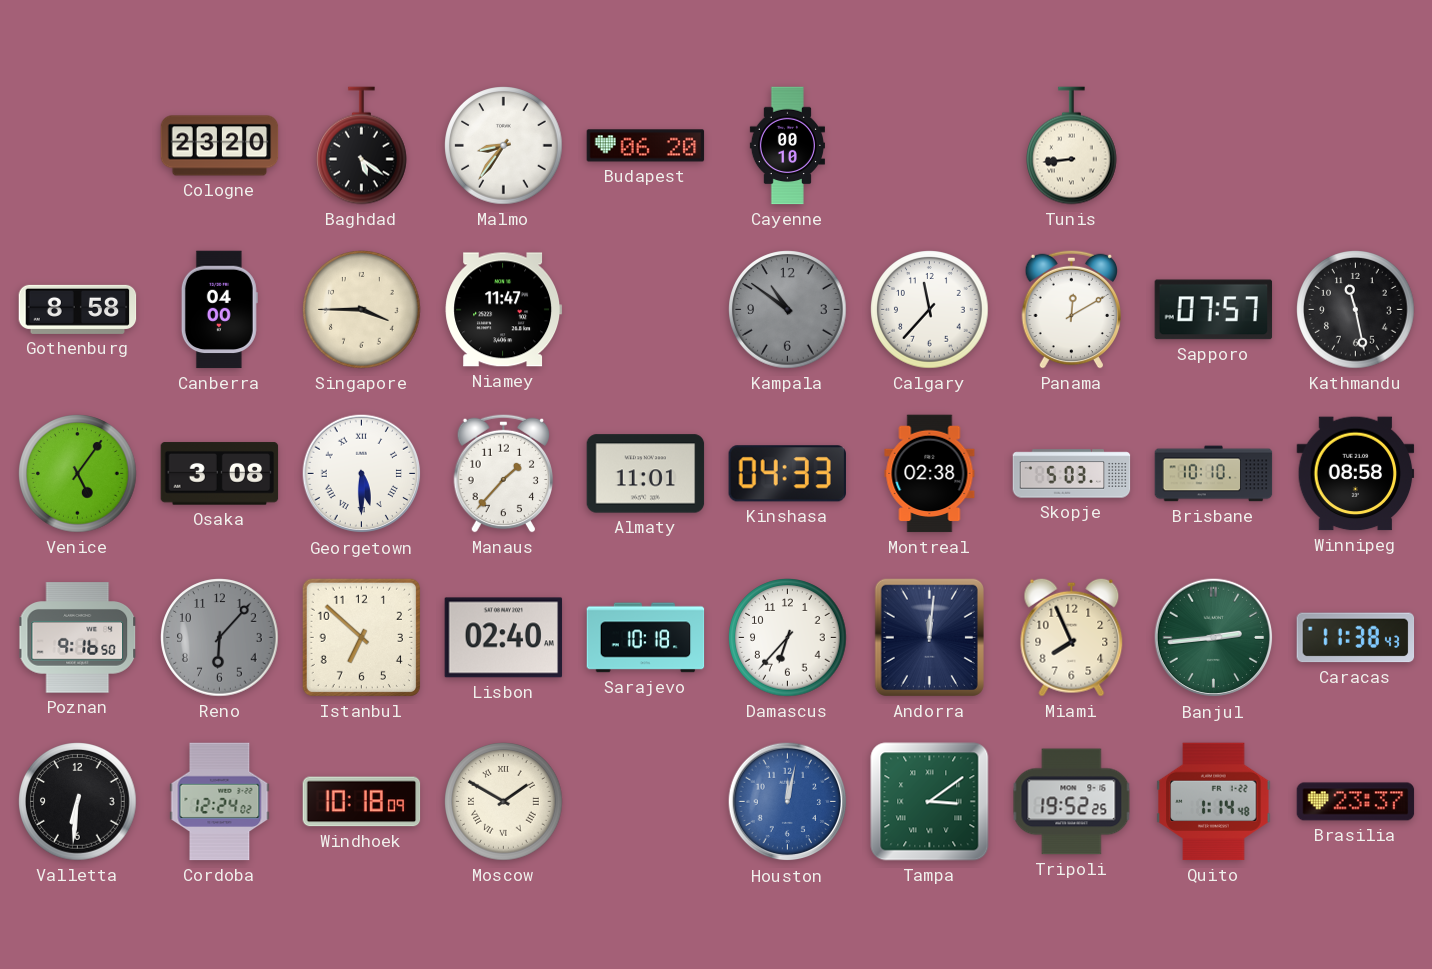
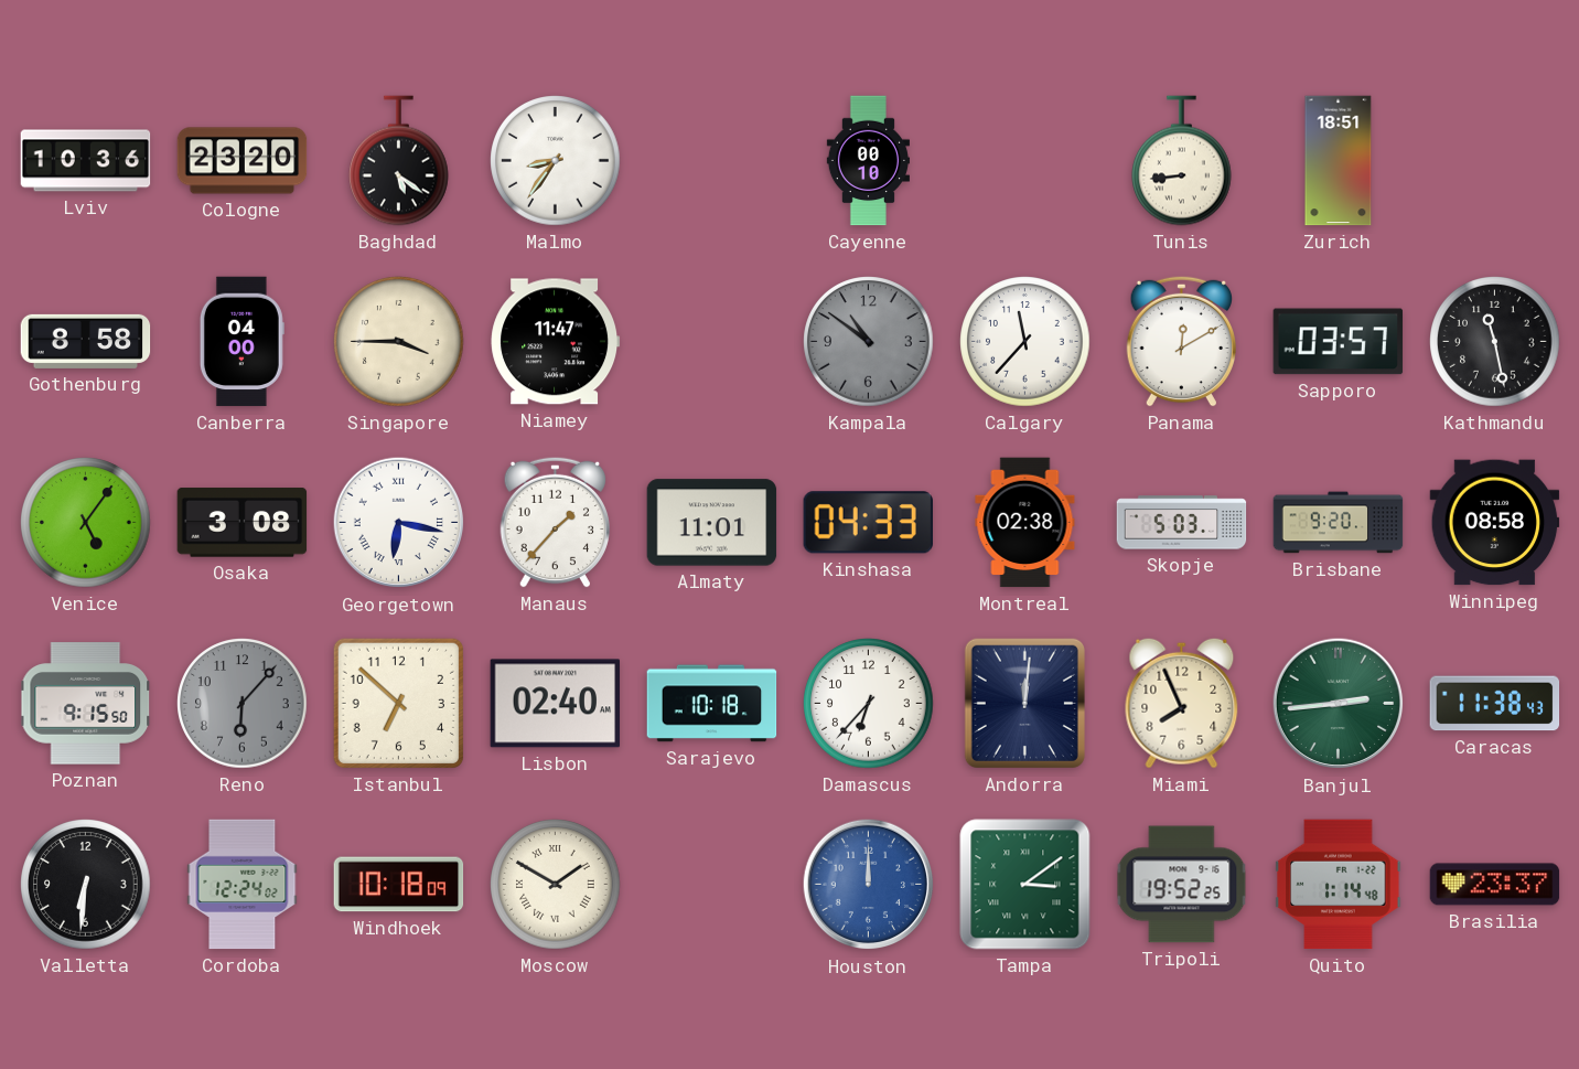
Lviv: none -> 10:36 (86, 161)
Budapest: 06:20 -> none (646, 146)
Zurich: none -> 18:51 (1339, 161)
Sapporo: 07:57 -> 03:57 (1339, 342)
Georgetown: 5:30 -> 6:17 (399, 523)
Brisbane: 10:10 -> 9:20 (1339, 523)
Poznan: 9:16 -> 9:15 (86, 704)
Houston: 12:02 -> 12:00 (869, 885)
